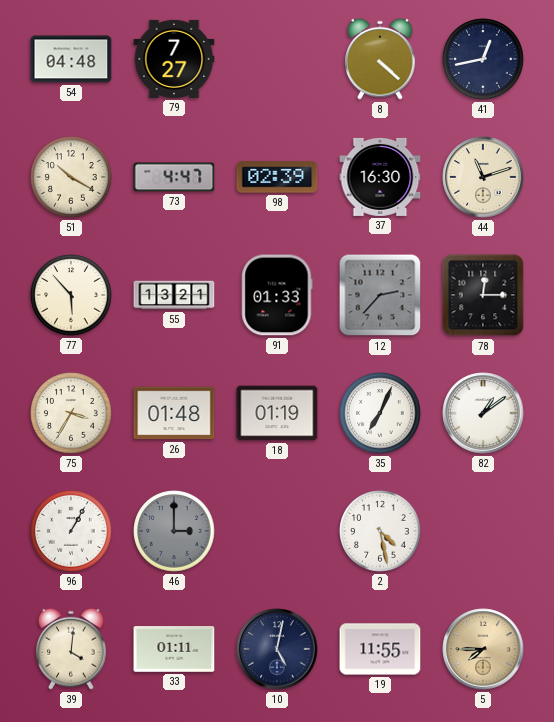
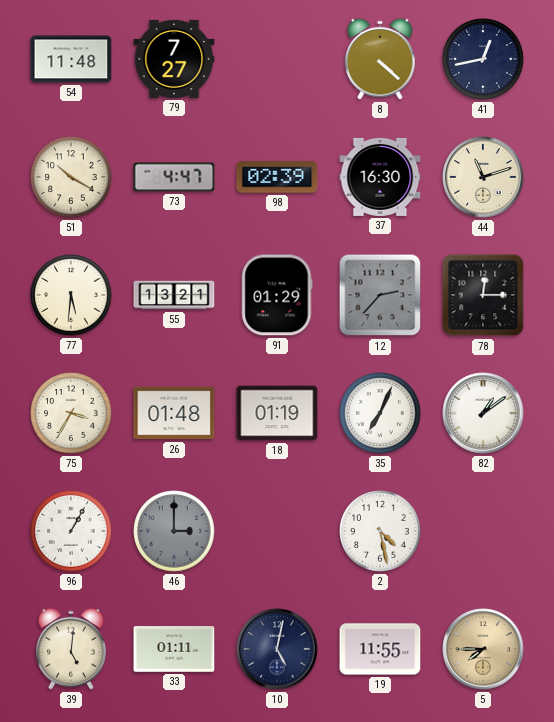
54: 04:48 -> 11:48 (71, 59)
77: 5:53 -> 5:31 (71, 295)
91: 01:33 -> 01:29 (277, 295)
39: 4:01 -> 5:01 (72, 649)
